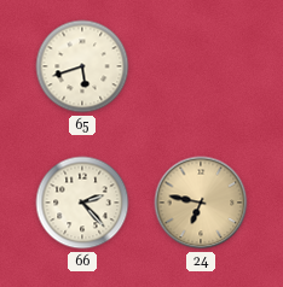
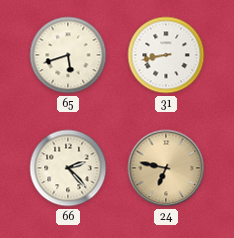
31: none -> 8:43 (166, 55)
